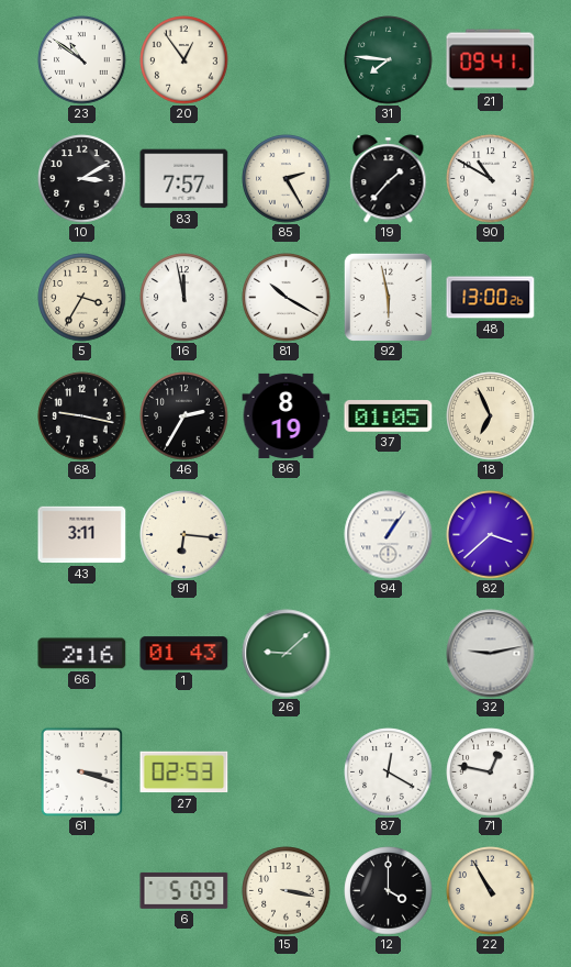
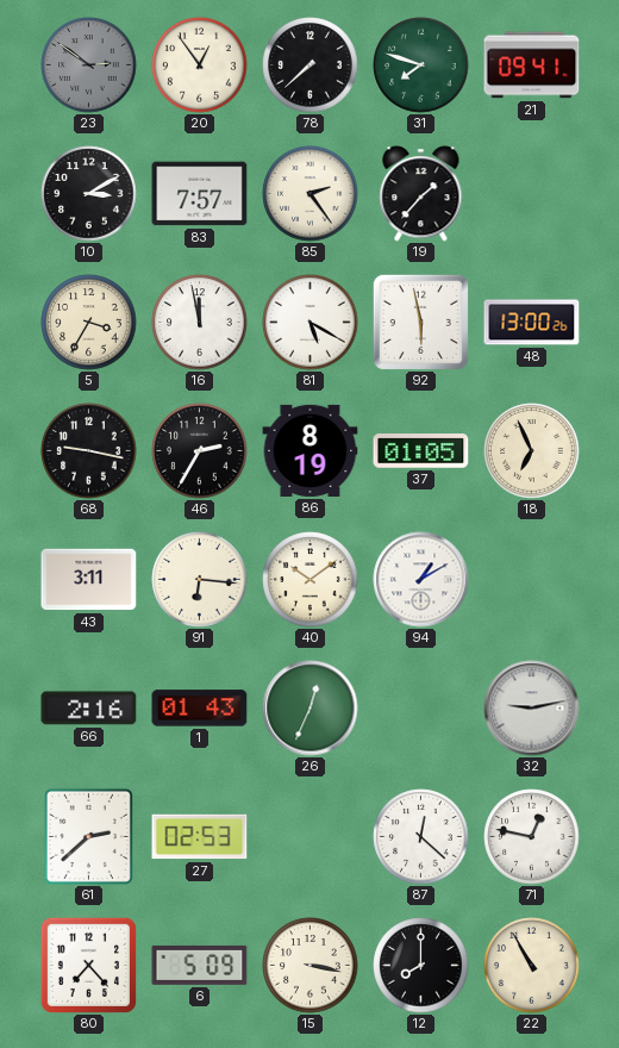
23: 10:51 -> 2:51 (89, 65)
23 dial: white -> grey (89, 65)
78: none -> 7:38 (311, 65)
31: 7:46 -> 7:48 (421, 65)
85: 2:25 -> 2:24 (311, 194)
90: 10:50 -> none (491, 179)
81: 10:20 -> 5:20 (311, 323)
40: none -> 10:09 (311, 580)
94: 1:06 -> 1:10 (421, 580)
82: 3:38 -> none (491, 535)
26: 9:08 -> 12:34 (311, 709)
61: 3:18 -> 2:38 (88, 836)
87: 12:20 -> 12:22 (421, 837)
80: none -> 7:23 (88, 965)
12: 4:00 -> 8:00 (421, 966)
